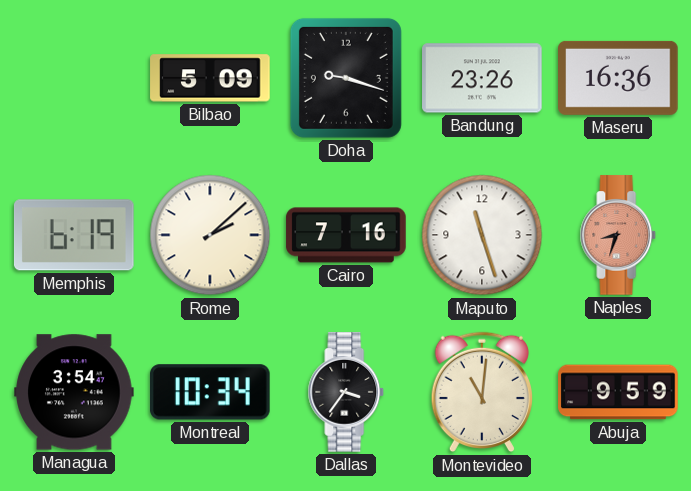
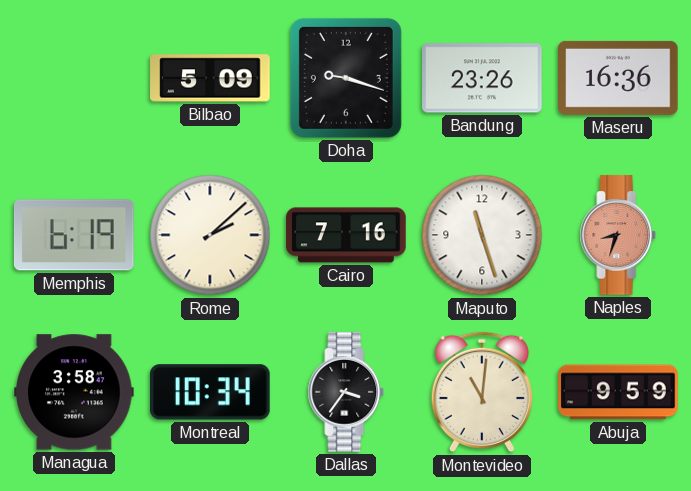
Managua: 3:54 -> 3:58 (74, 392)
